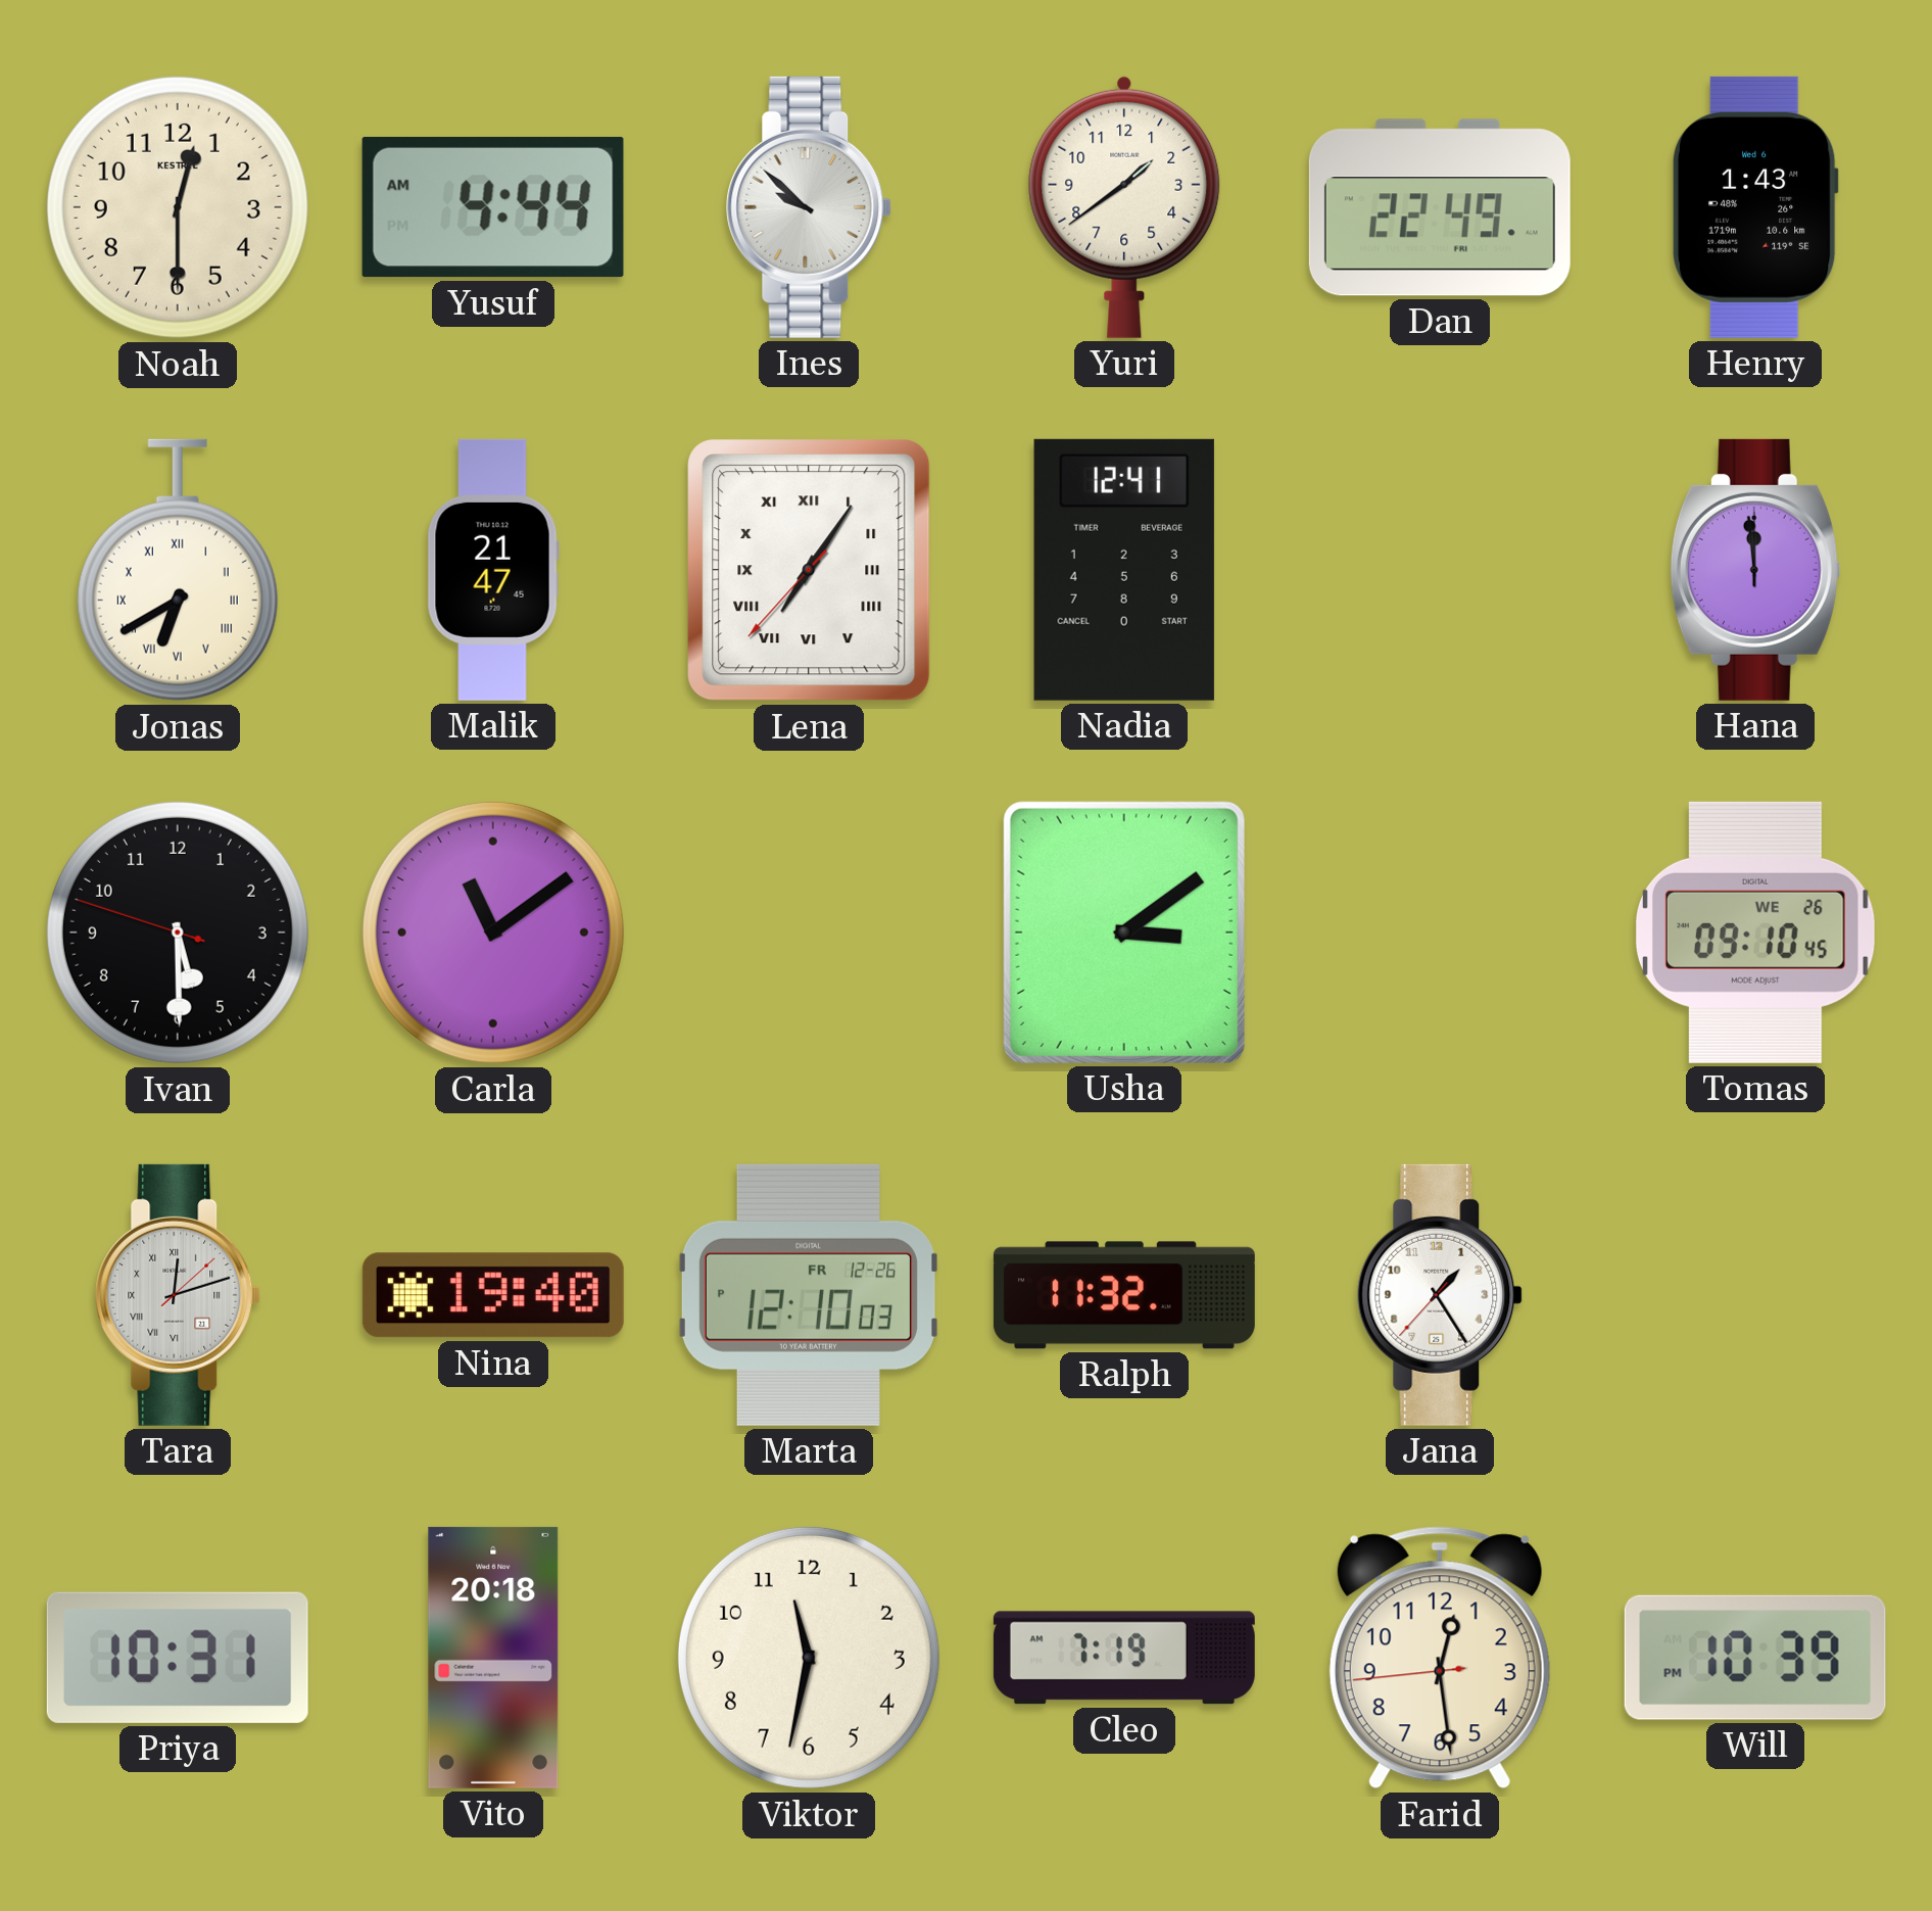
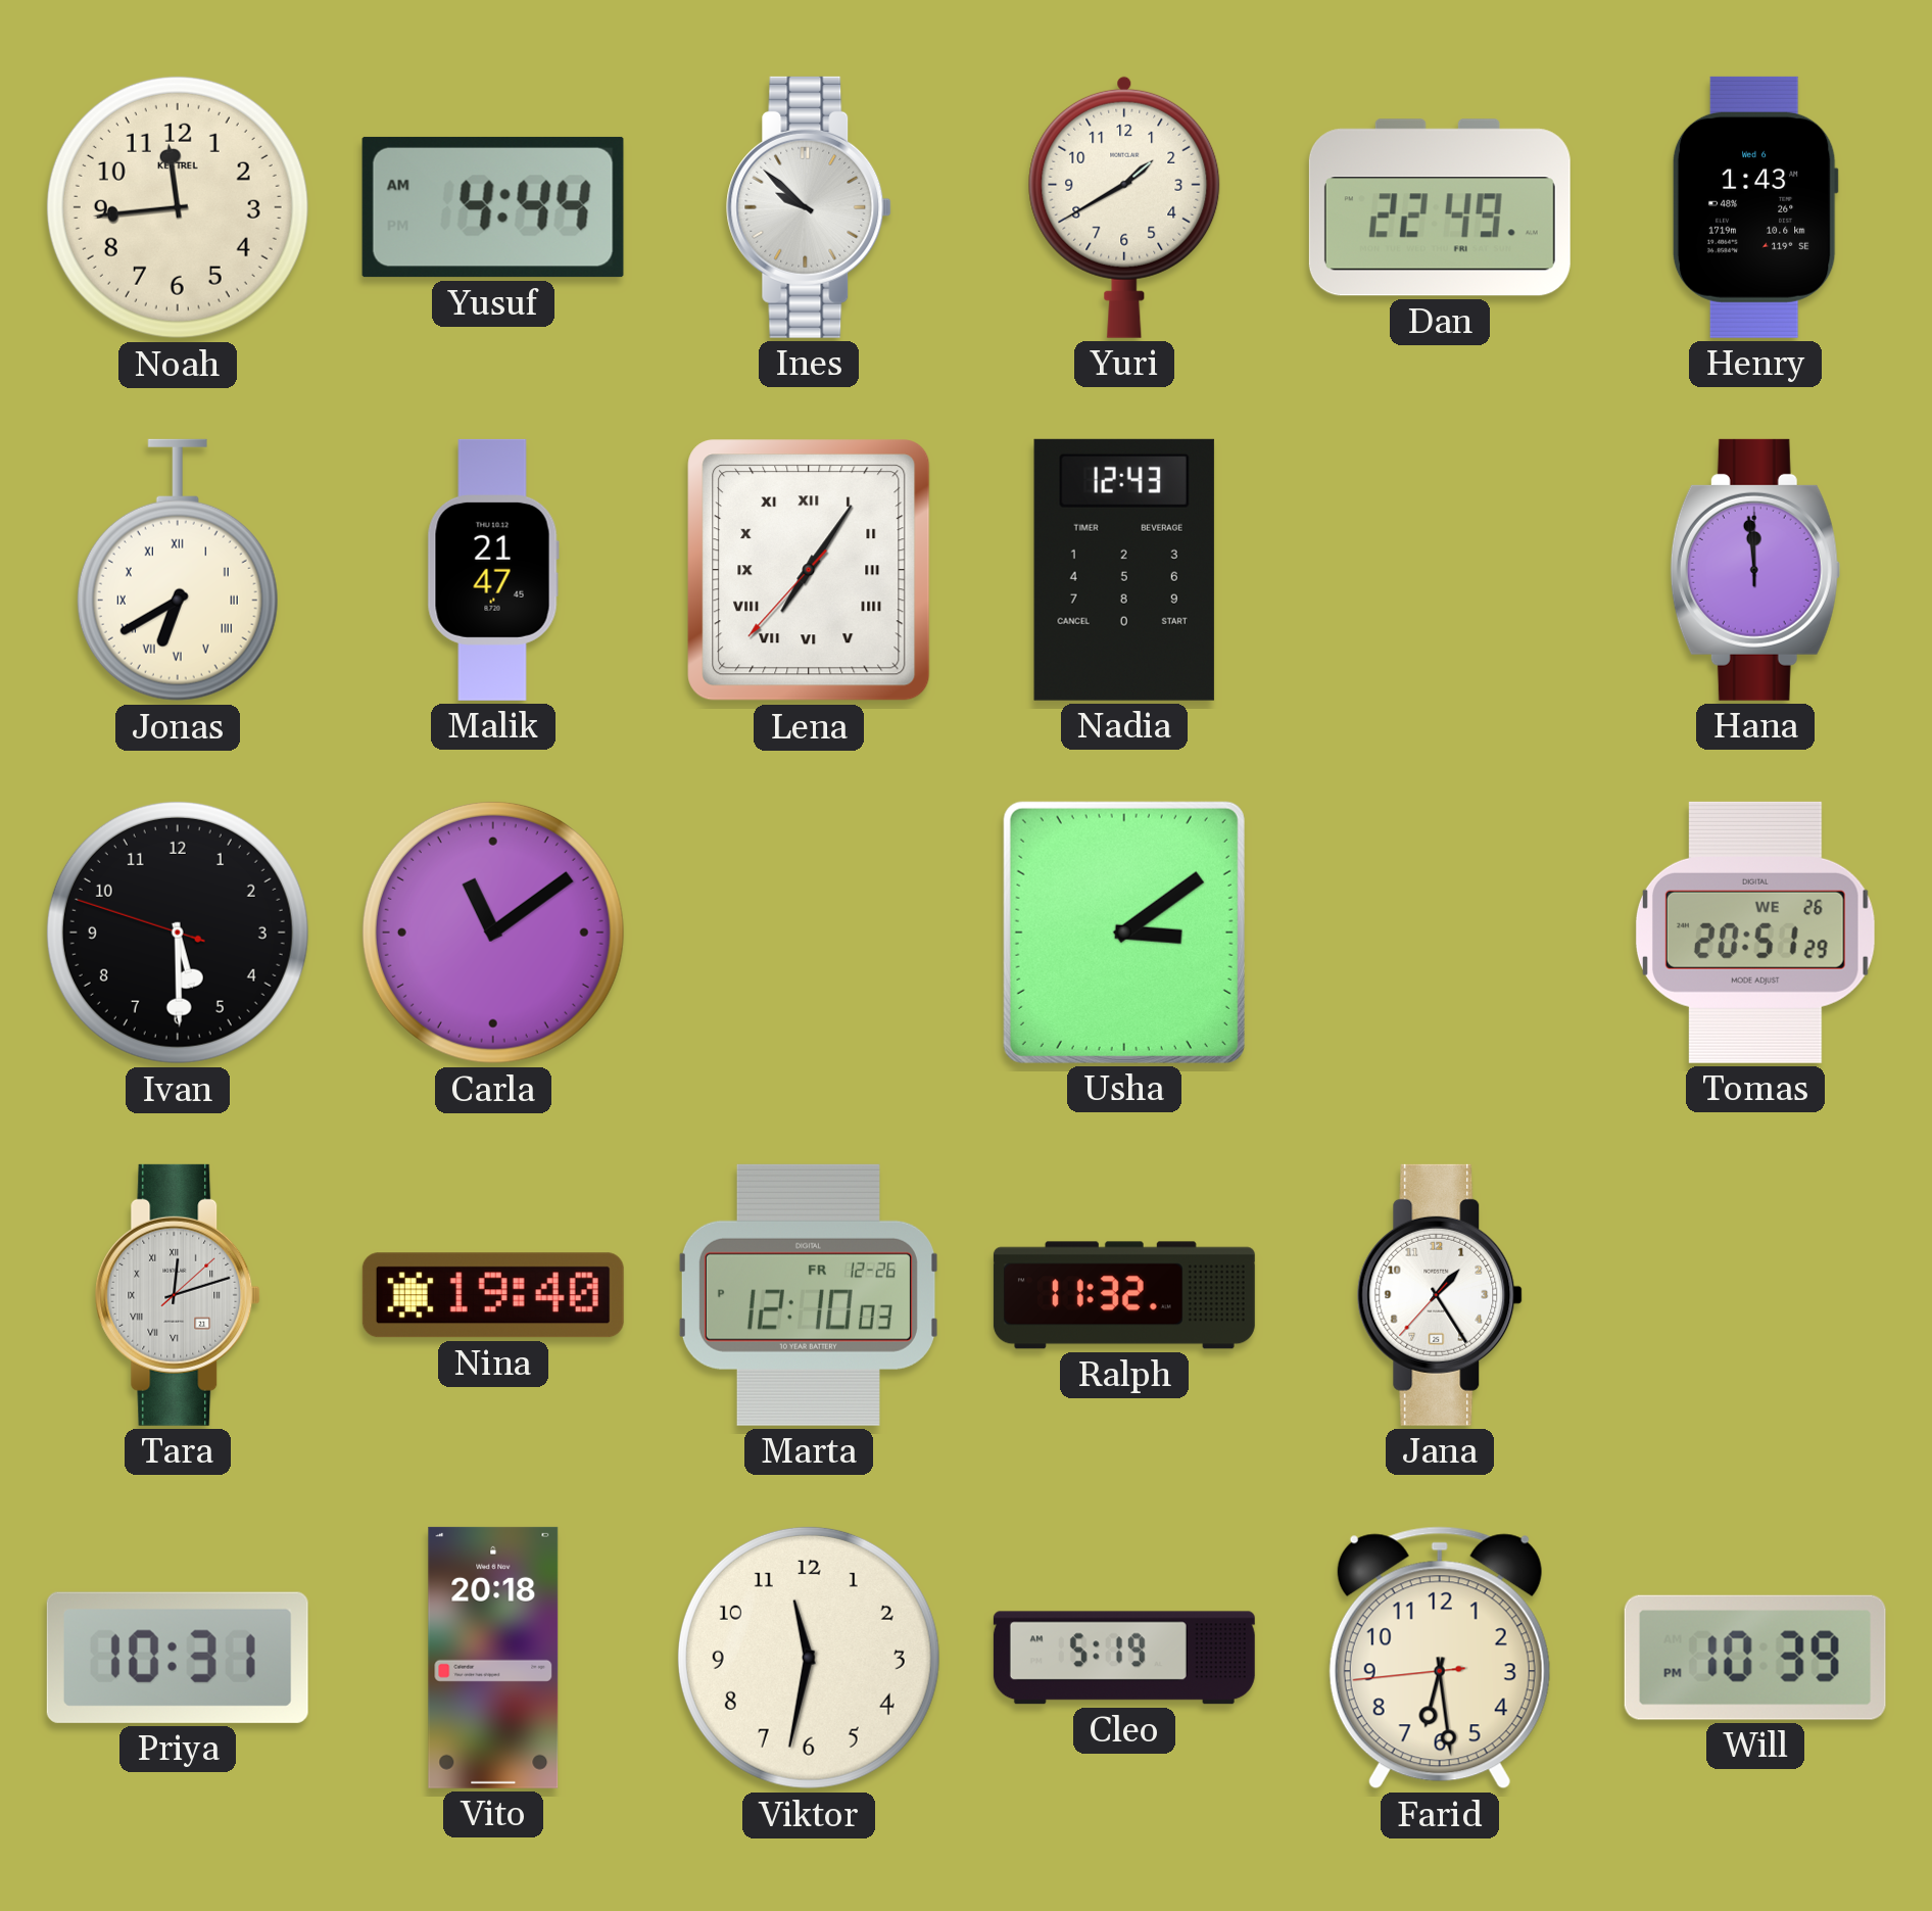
Noah: 12:30 -> 11:44 (178, 207)
Yuri: 1:39 -> 1:40 (1124, 207)
Nadia: 12:41 -> 12:43 (1124, 570)
Tomas: 09:10 -> 20:51 (1755, 933)
Cleo: 7:19 -> 5:19 (1124, 1658)
Farid: 12:28 -> 6:28 (1440, 1658)
